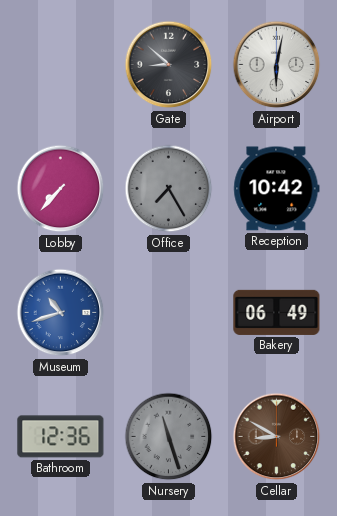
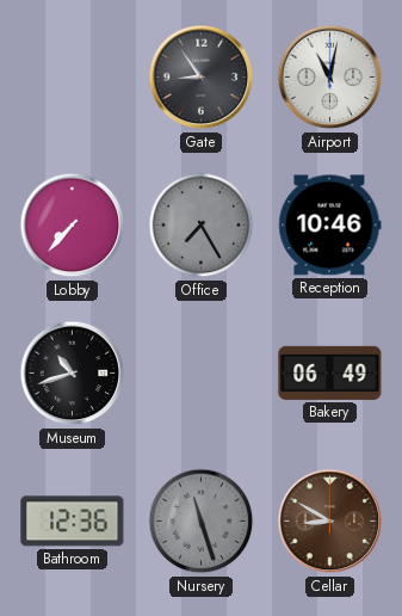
Gate: 8:52 -> 8:54 (202, 78)
Airport: 6:02 -> 11:02 (330, 78)
Reception: 10:42 -> 10:46 (330, 226)
Museum dial: blue -> black (73, 374)
